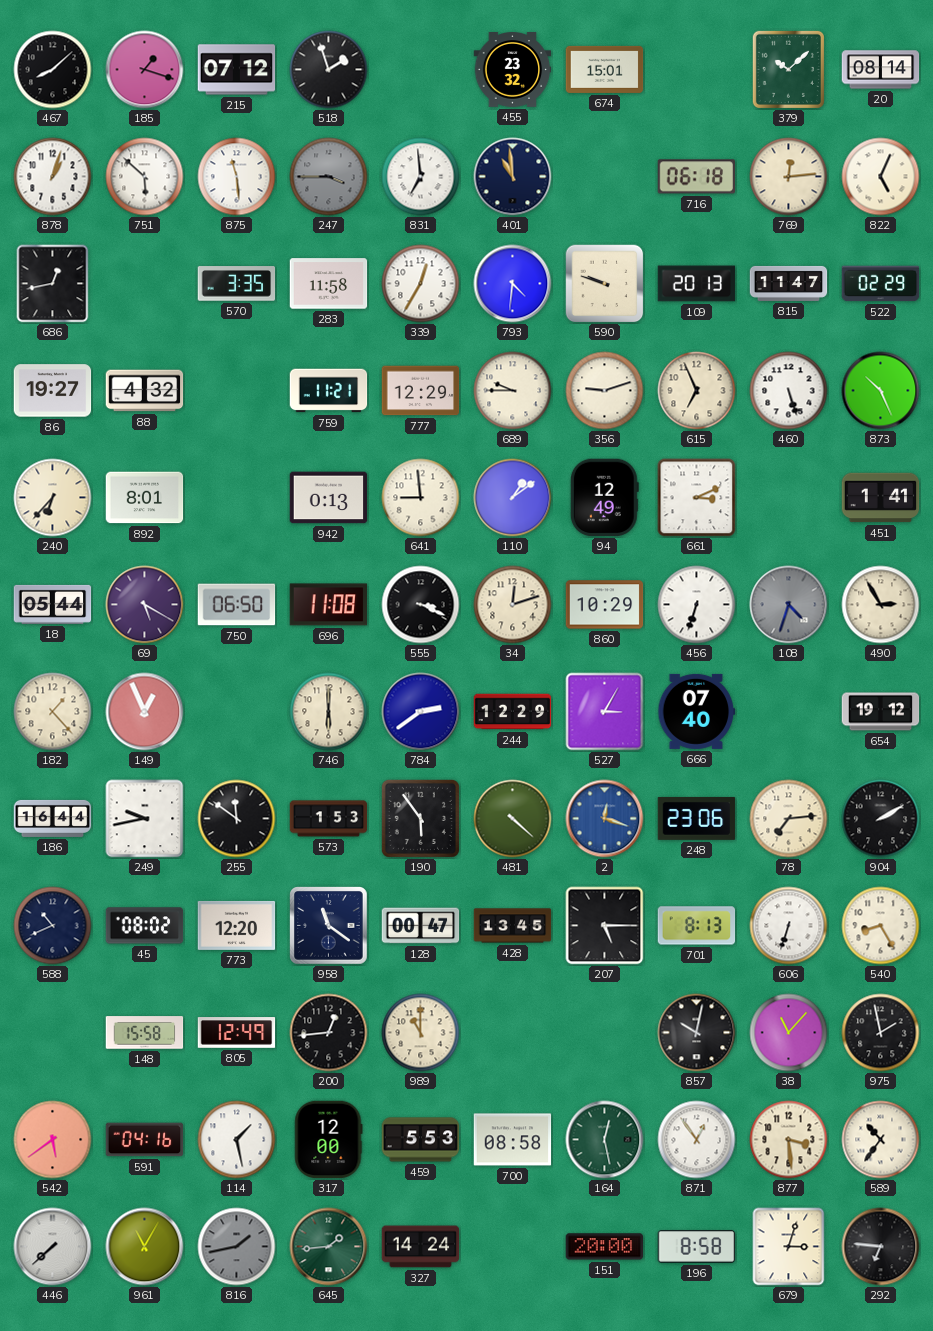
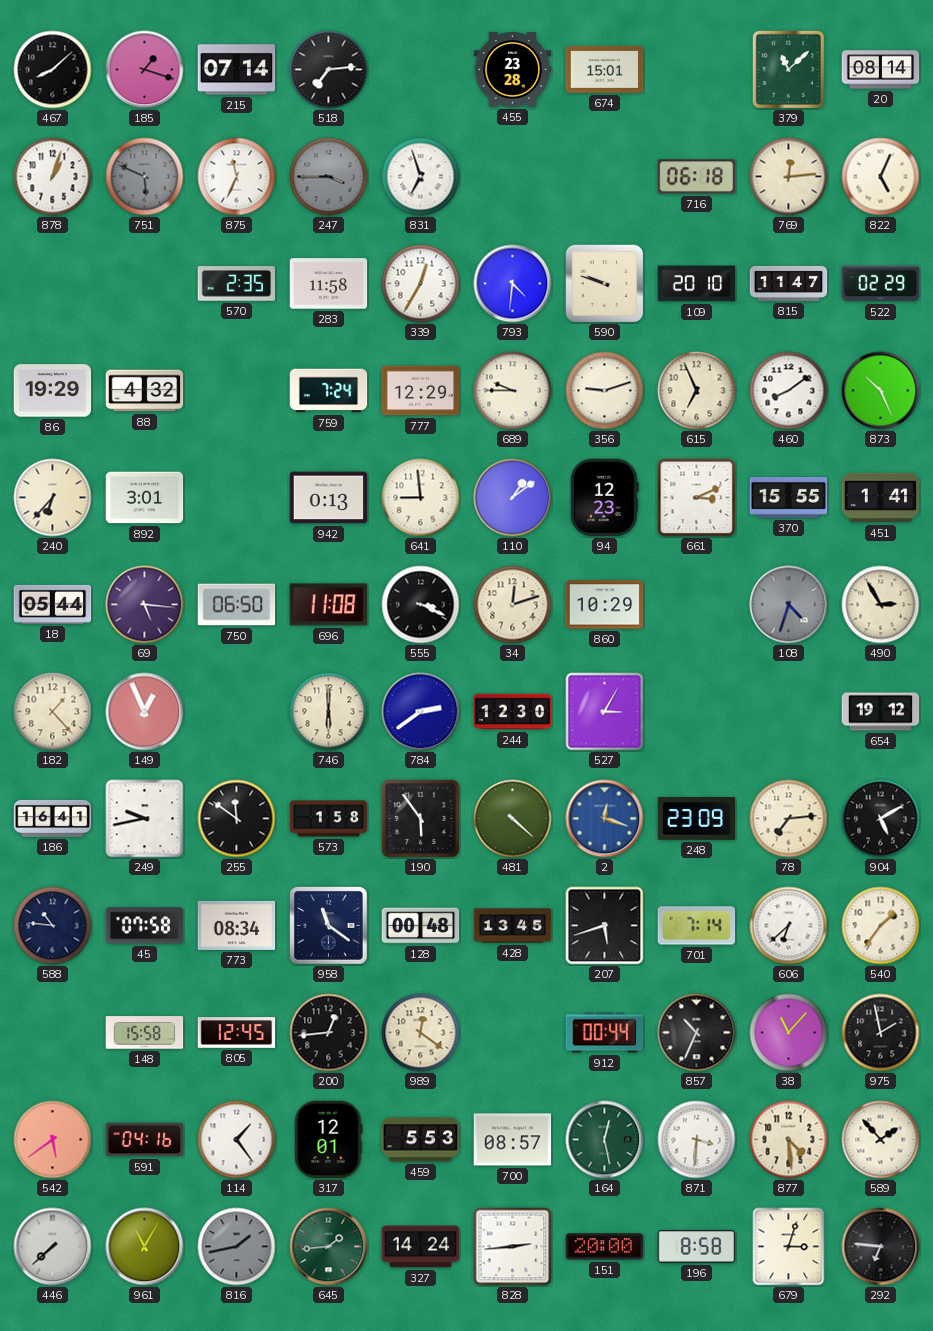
215: 07:12 -> 07:14 (237, 70)
518: 1:57 -> 7:14 (329, 70)
455: 23:32 -> 23:28 (513, 70)
379: 10:08 -> 11:08 (788, 69)
751: 5:52 -> 5:49 (145, 177)
751 dial: white -> grey (145, 177)
875: 11:29 -> 11:34 (237, 177)
831: 6:59 -> 6:57 (421, 177)
401: 10:59 -> none (513, 177)
686: 12:43 -> none (53, 284)
570: 3:35 -> 2:35 (237, 284)
109: 20:13 -> 20:10 (697, 284)
86: 19:27 -> 19:29 (53, 391)
759: 11:21 -> 7:24 (329, 391)
460: 5:27 -> 8:09 (789, 391)
892: 8:01 -> 3:01 (145, 498)
94: 12:49 -> 12:23 (604, 498)
370: none -> 15:55 (789, 497)
69: 5:20 -> 5:16 (145, 605)
456: 6:33 -> none (697, 605)
244: 12:29 -> 12:30 (513, 712)
666: 07:40 -> none (697, 711)
186: 16:44 -> 16:41 (53, 818)
573: 1:53 -> 1:58 (329, 819)
248: 23:06 -> 23:09 (697, 818)
904: 2:10 -> 5:10 (881, 819)
588: 10:41 -> 10:46 (53, 926)
45: 08:02 -> 07:58 (145, 926)
773: 12:20 -> 08:34 (237, 925)
128: 00:47 -> 00:48 (421, 926)
207: 5:15 -> 5:42 (605, 926)
701: 8:13 -> 7:14 (697, 926)
606: 6:33 -> 6:38 (789, 926)
540: 8:25 -> 1:36 (881, 926)
805: 12:49 -> 12:45 (237, 1033)
989: 11:00 -> 12:21 (421, 1033)
912: none -> 00:44 (605, 1033)
857: 10:02 -> 10:34 (697, 1033)
114: 1:28 -> 1:24 (237, 1140)
317: 12:00 -> 12:01 (329, 1140)
700: 08:58 -> 08:57 (513, 1140)
871: 12:54 -> 3:31 (697, 1140)
877: 3:29 -> 4:29 (789, 1140)
589: 10:36 -> 1:53 (881, 1140)
828: none -> 2:44 (513, 1247)
